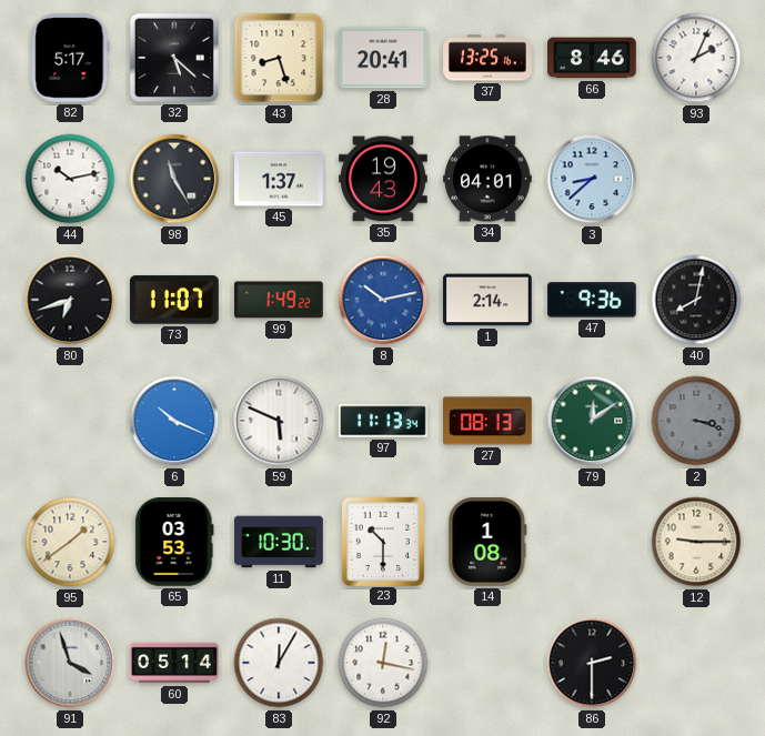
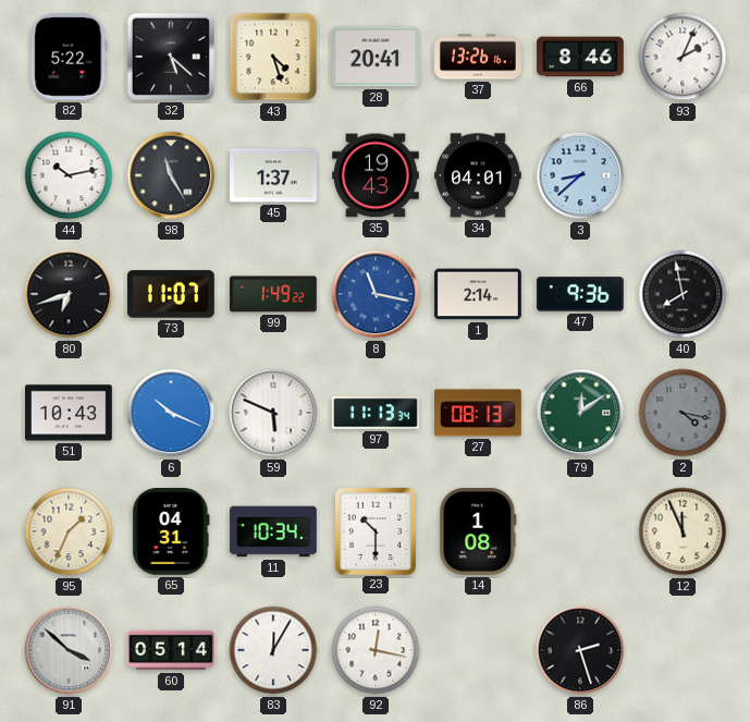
82: 5:17 -> 5:22 (69, 58)
43: 8:27 -> 4:27 (273, 57)
37: 13:25 -> 13:26 (478, 57)
8: 10:13 -> 11:17 (376, 294)
40: 8:02 -> 7:58 (683, 294)
51: none -> 10:43 (69, 413)
2: 3:18 -> 4:17 (683, 413)
95: 1:39 -> 1:34 (69, 531)
65: 03:53 -> 04:31 (171, 533)
11: 10:30 -> 10:34 (273, 531)
12: 9:15 -> 11:56 (683, 531)
91: 3:57 -> 3:52 (69, 650)
86: 2:30 -> 2:27 (580, 650)
